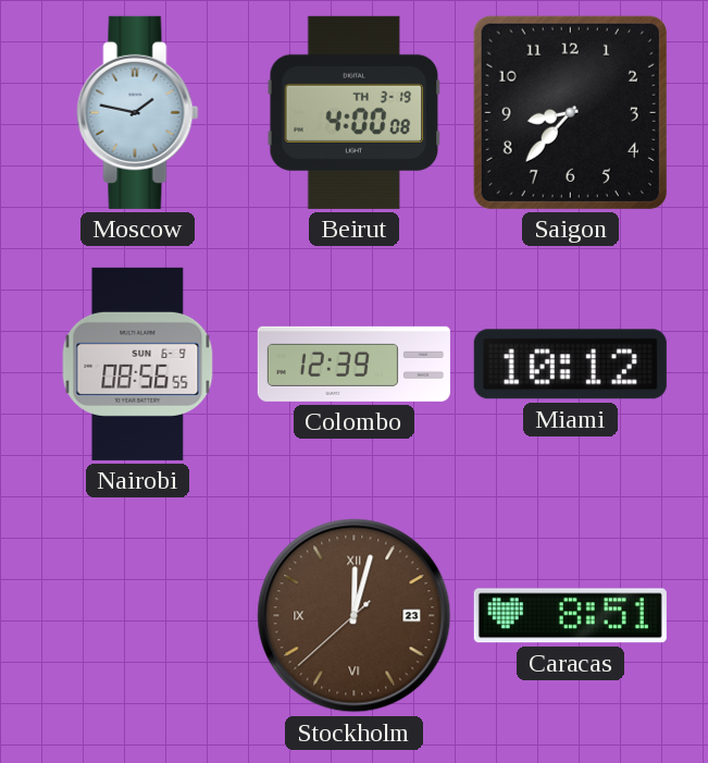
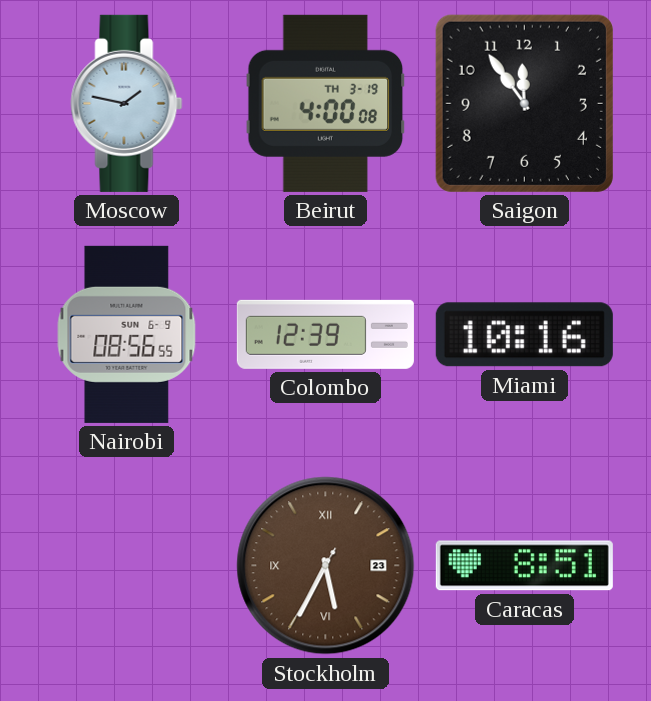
Saigon: 8:37 -> 11:54 (524, 103)
Miami: 10:12 -> 10:16 (524, 335)
Stockholm: 12:02 -> 5:34 (326, 566)
